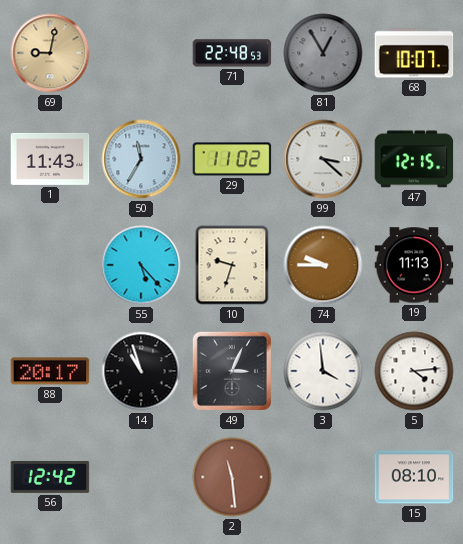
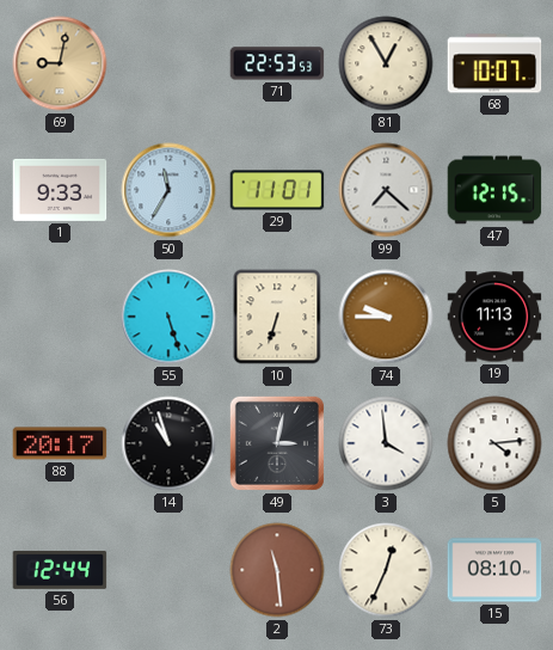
71: 22:48 -> 22:53 (277, 63)
81 dial: grey -> cream (386, 63)
1: 11:43 -> 9:33 (60, 190)
29: 11:02 -> 11:01 (277, 190)
99: 3:22 -> 7:22 (386, 190)
55: 5:23 -> 5:27 (168, 317)
10: 9:33 -> 6:33 (277, 317)
49: 3:04 -> 3:02 (277, 443)
56: 12:42 -> 12:44 (60, 570)
73: none -> 12:34 (386, 570)
